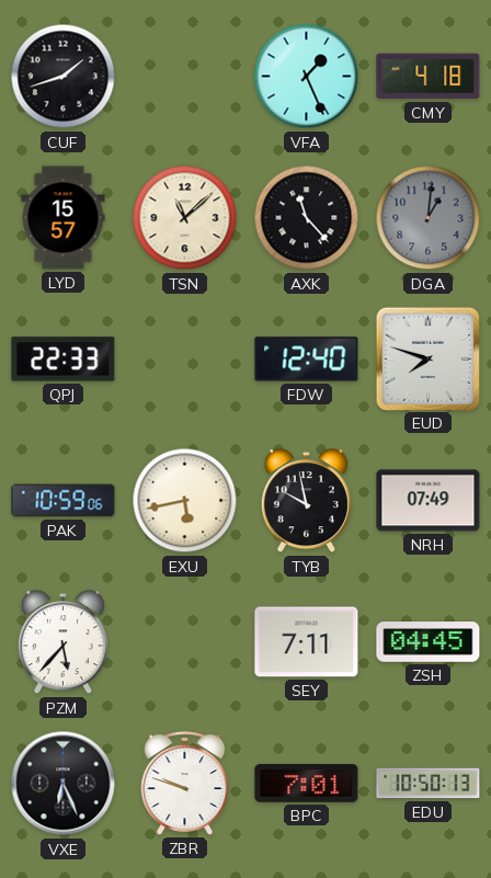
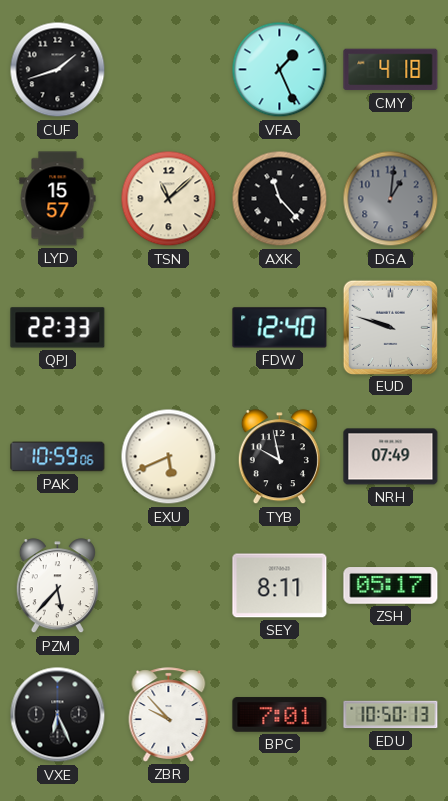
EUD: 7:48 -> 9:48 (390, 327)
EXU: 5:43 -> 5:41 (169, 457)
SEY: 7:11 -> 8:11 (280, 586)
ZSH: 04:45 -> 05:17 (391, 586)
ZBR: 9:48 -> 9:53 (169, 715)
